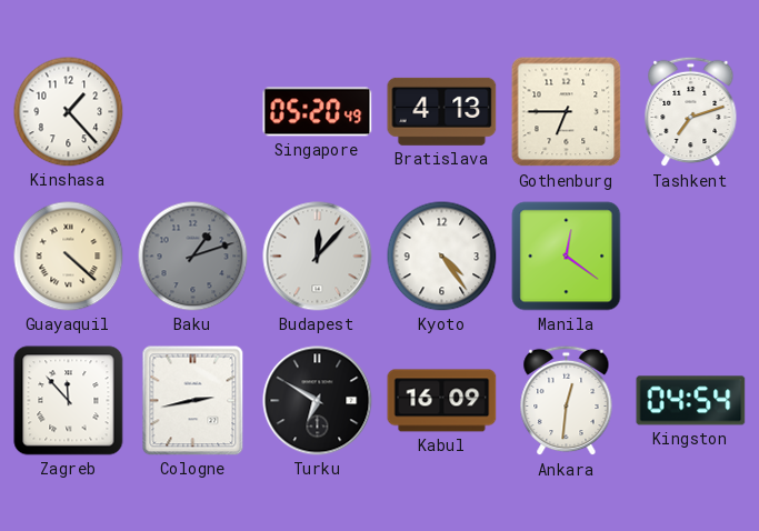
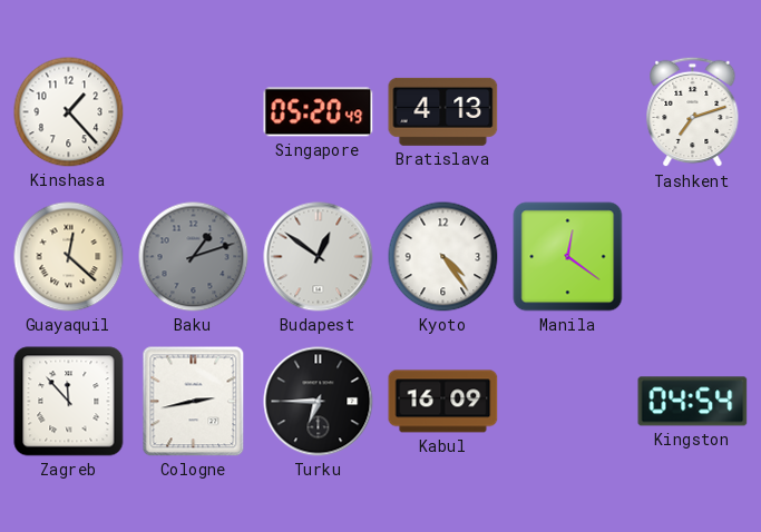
Gothenburg: 6:45 -> none (567, 112)
Guayaquil: 4:22 -> 12:22 (69, 257)
Budapest: 12:07 -> 12:51 (319, 257)
Turku: 6:50 -> 6:45 (319, 402)
Ankara: 12:31 -> none (567, 401)
